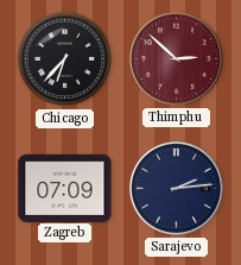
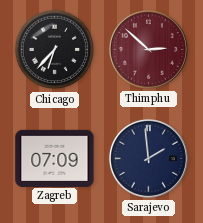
Sarajevo: 2:14 -> 1:59 (148, 158)
